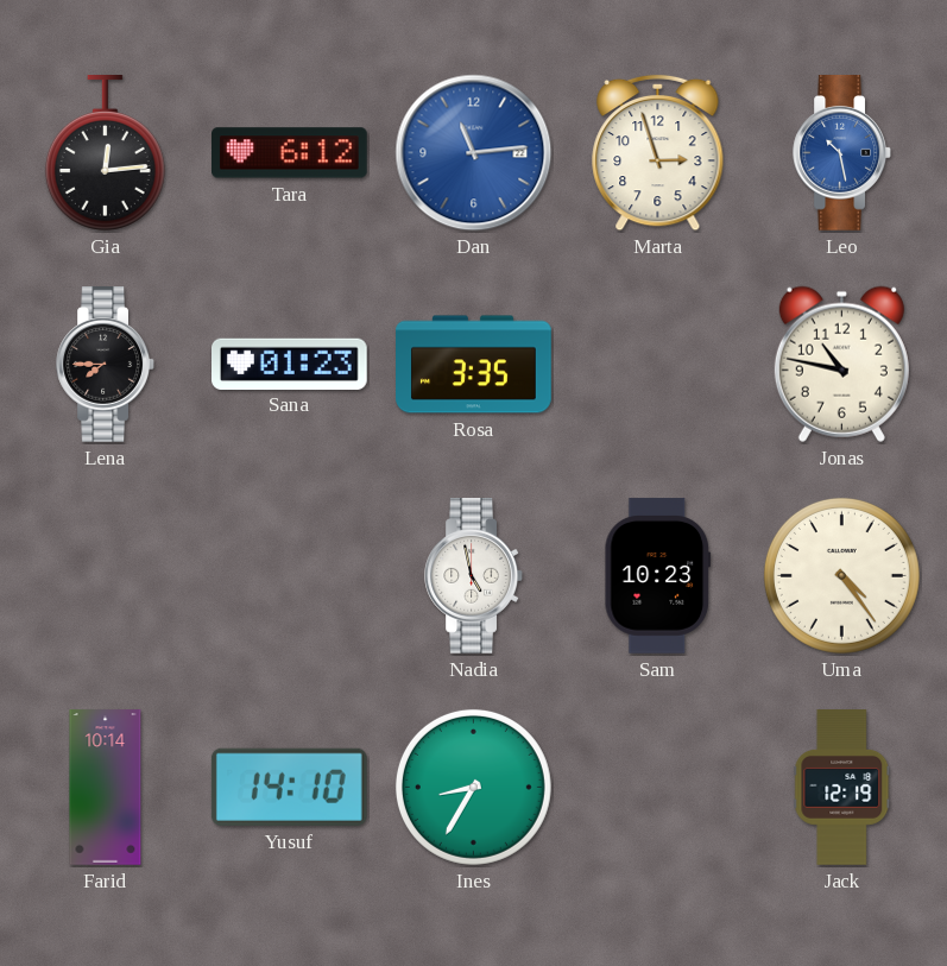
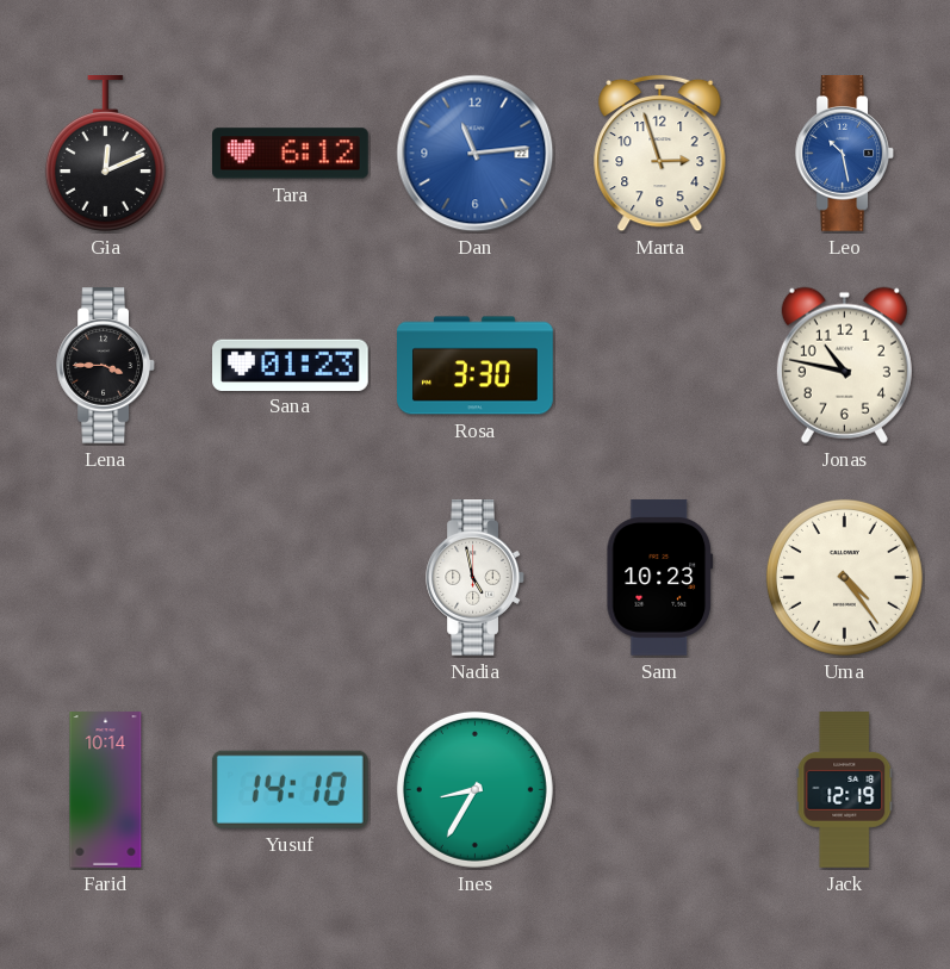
Gia: 12:14 -> 12:11 (105, 154)
Lena: 7:45 -> 3:45 (105, 366)
Rosa: 3:35 -> 3:30 (476, 366)
